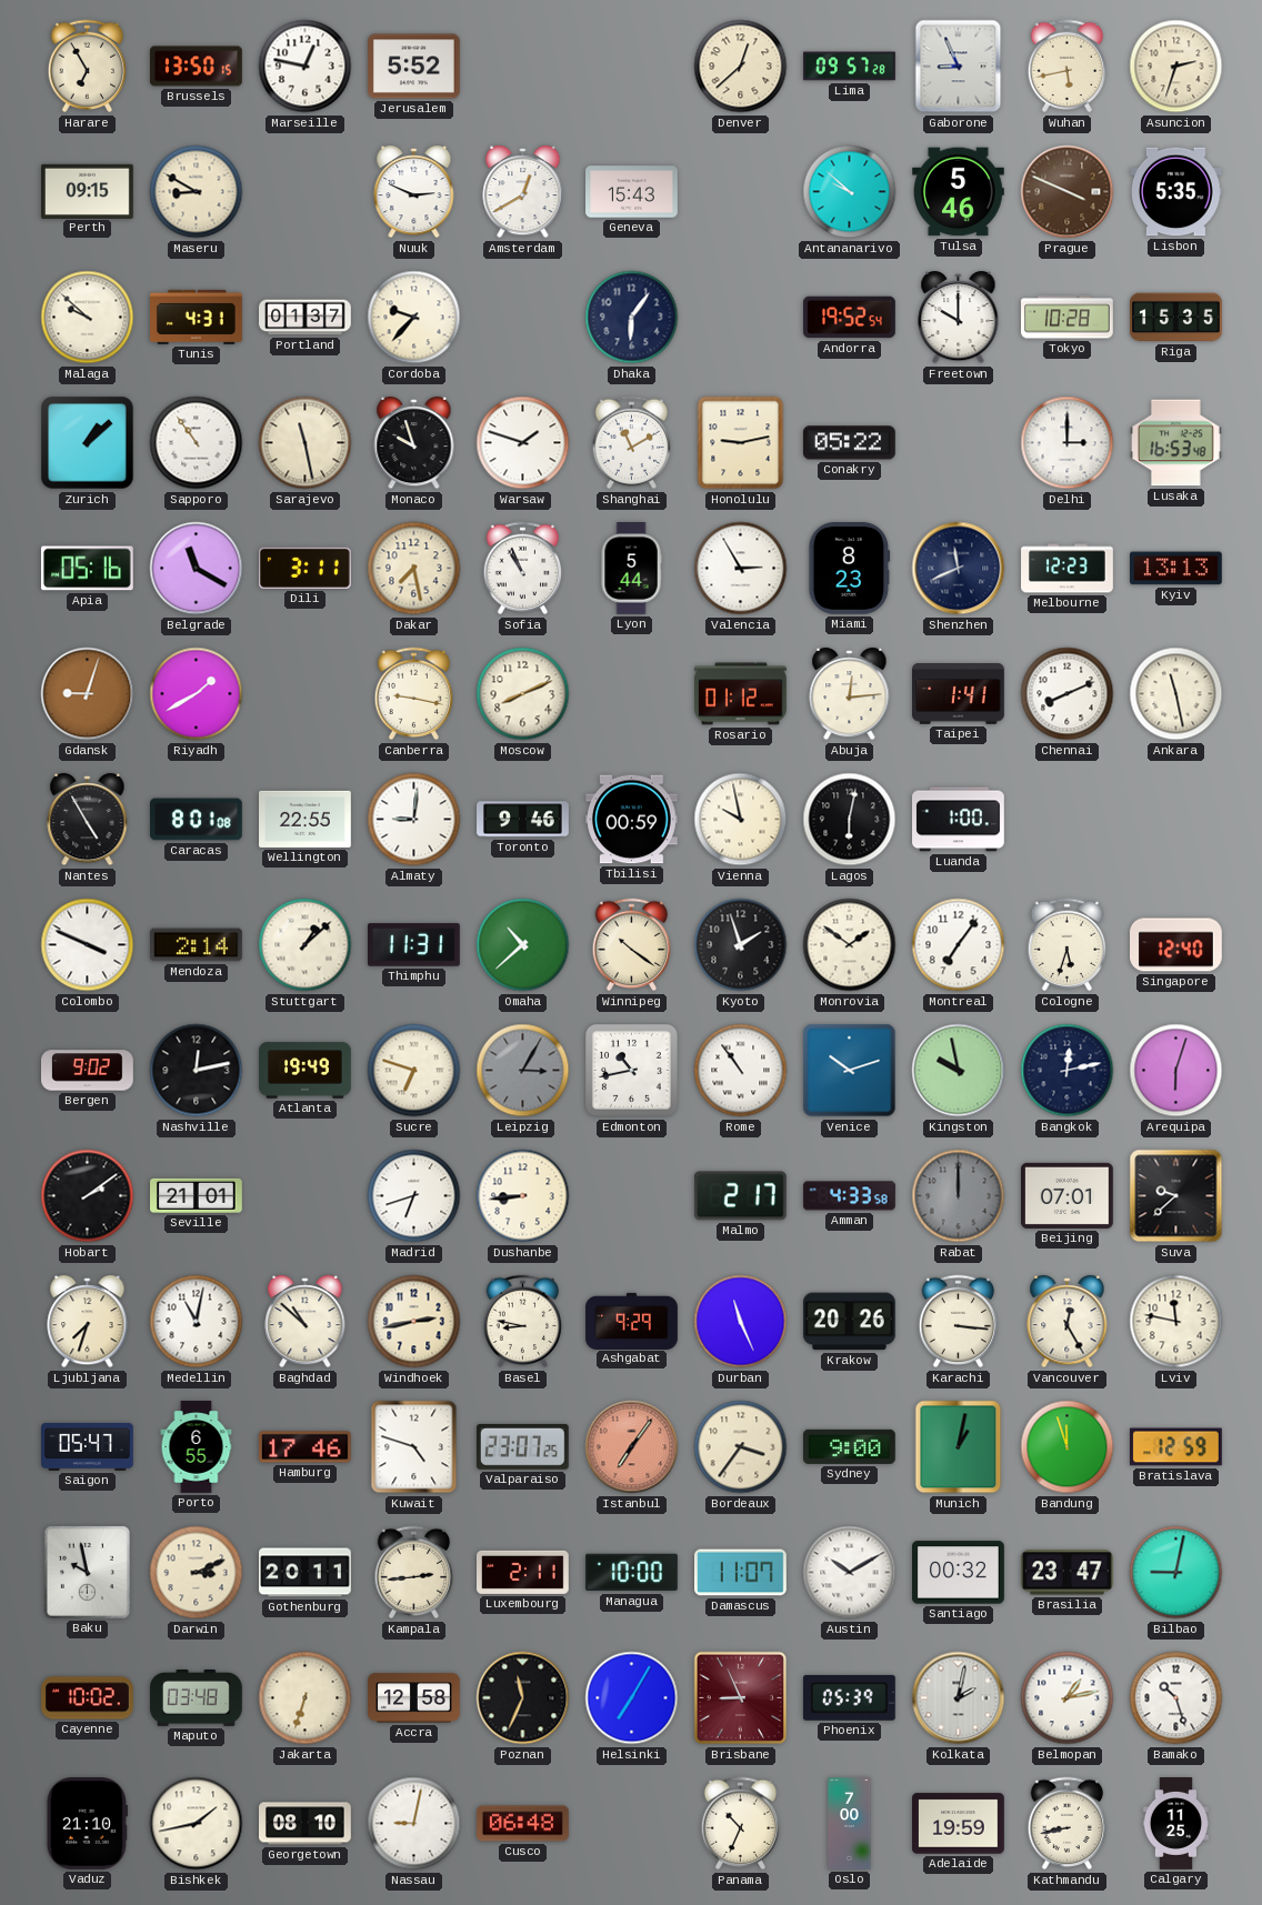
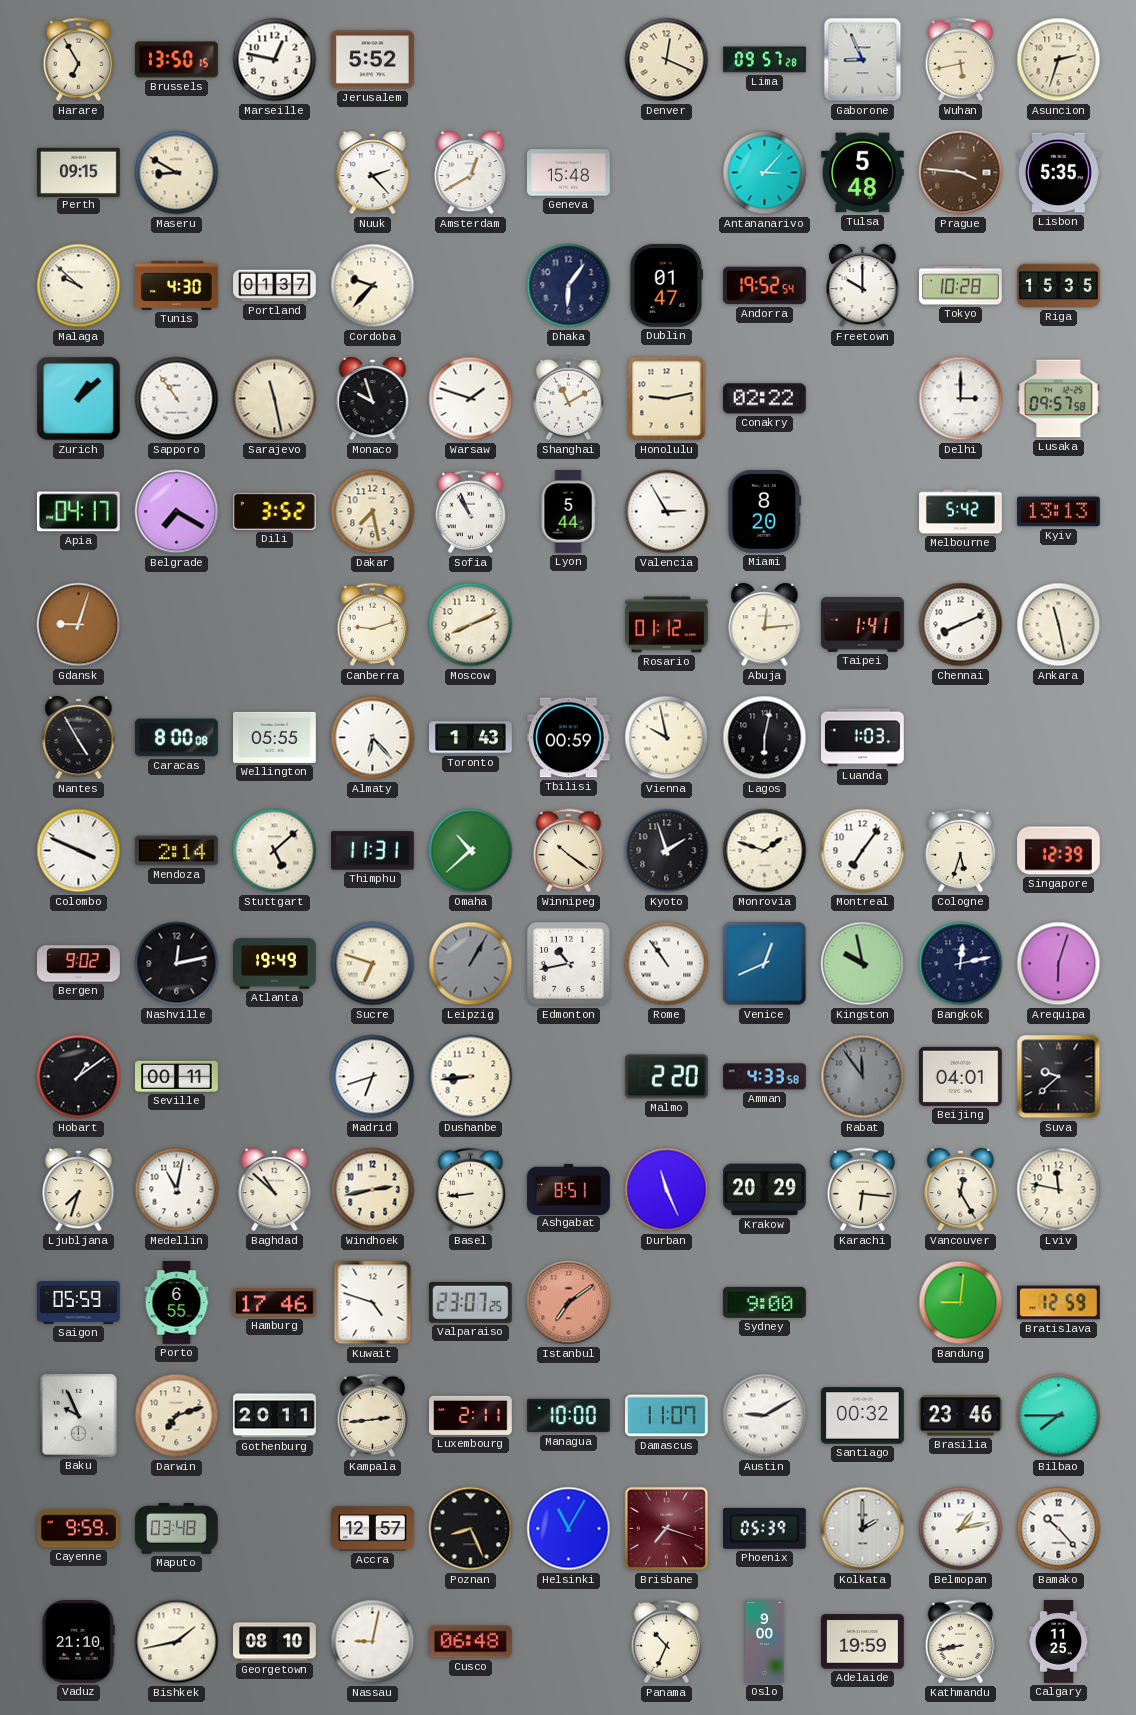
Denver: 12:38 -> 12:19 (667, 60)
Nuuk: 2:49 -> 2:23 (373, 173)
Geneva: 15:43 -> 15:48 (569, 173)
Antananarivo: 9:52 -> 3:07 (765, 173)
Tulsa: 5:46 -> 5:48 (863, 173)
Prague: 3:49 -> 3:46 (961, 173)
Tunis: 4:31 -> 4:30 (177, 285)
Dublin: none -> 01:47 (667, 286)
Conakry: 05:22 -> 02:22 (764, 399)
Lusaka: 16:53 -> 09:57 (1059, 399)
Apia: 05:16 -> 04:17 (78, 512)
Belgrade: 11:20 -> 7:20 (177, 512)
Dili: 3:11 -> 3:52 (274, 511)
Miami: 8:23 -> 8:20 (765, 512)
Shenzhen: 11:41 -> none (959, 569)
Melbourne: 12:23 -> 5:42 (961, 512)
Riyadh: 1:40 -> none (197, 694)
Canberra: 9:17 -> 9:12 (373, 625)
Caracas: 8:01 -> 8:00 (177, 738)
Wellington: 22:55 -> 05:55 (275, 737)
Almaty: 9:01 -> 6:23 (373, 738)
Toronto: 9:46 -> 1:43 (471, 738)
Luanda: 1:00 -> 1:03 (863, 738)
Stuttgart: 1:08 -> 5:08 (275, 851)
Monrovia: 1:51 -> 1:48 (765, 851)
Singapore: 12:40 -> 12:39 (1059, 851)
Leipzig: 3:05 -> 1:05 (471, 964)
Venice: 10:12 -> 12:41 (765, 964)
Hobart: 2:09 -> 1:09 (79, 1077)
Seville: 21:01 -> 00:11 (177, 1076)
Malmo: 2:17 -> 2:20 (666, 1077)
Rabat: 12:00 -> 11:54 (863, 1077)
Beijing: 07:01 -> 04:01 (961, 1076)
Basel: 8:47 -> 8:44 (471, 1190)
Ashgabat: 9:29 -> 8:51 (569, 1189)
Krakow: 20:26 -> 20:29 (765, 1190)
Karachi: 3:16 -> 6:16 (863, 1190)
Saigon: 05:47 -> 05:59 (79, 1302)
Istanbul: 7:06 -> 7:09 (569, 1303)
Bordeaux: 3:36 -> none (741, 1447)
Munich: 1:02 -> none (959, 1447)
Bandung: 11:57 -> 9:01 (961, 1303)
Baku: 9:58 -> 9:56 (78, 1415)
Darwin: 3:11 -> 7:12 (177, 1416)
Austin: 10:10 -> 9:10 (765, 1416)
Brasilia: 23:47 -> 23:46 (961, 1416)
Bilbao: 9:02 -> 7:45 (1059, 1416)
Cayenne: 10:02 -> 9:59 (79, 1529)
Jakarta: 6:33 -> none (306, 1698)
Accra: 12:58 -> 12:57 (373, 1529)
Poznan: 11:34 -> 8:26 (471, 1529)
Helsinki: 7:05 -> 11:05 (569, 1529)
Brisbane: 8:56 -> 7:18 (667, 1529)
Kolkata: 2:02 -> 2:00 (863, 1529)
Bamako: 10:27 -> 10:23 (1059, 1529)
Oslo: 7:00 -> 9:00 (765, 1642)
